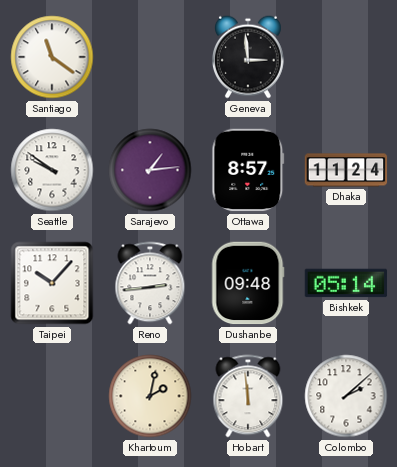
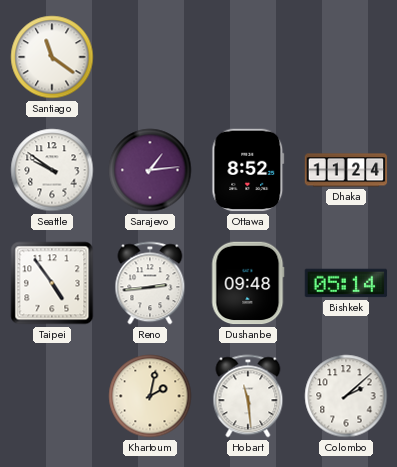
Geneva: 2:59 -> none (248, 57)
Ottawa: 8:57 -> 8:52 (248, 170)
Taipei: 10:07 -> 4:54 (52, 283)
Hobart: 11:59 -> 11:29 (248, 396)
